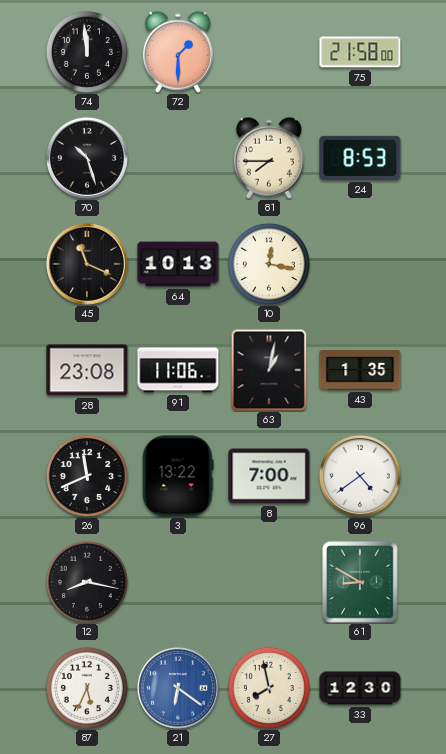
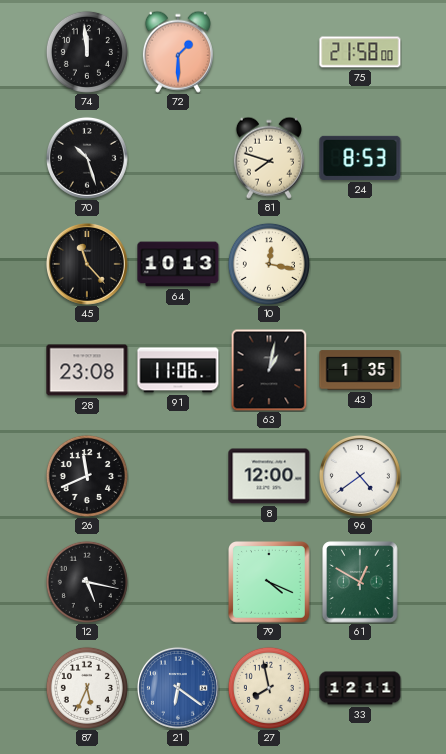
81: 7:45 -> 7:48 (269, 158)
45: 11:19 -> 11:23 (87, 264)
3: 13:22 -> none (178, 476)
8: 7:00 -> 12:00 (269, 476)
12: 8:17 -> 5:17 (87, 582)
79: none -> 4:19 (270, 583)
61: 8:50 -> 12:50 (360, 582)
33: 12:30 -> 12:11 (360, 688)
